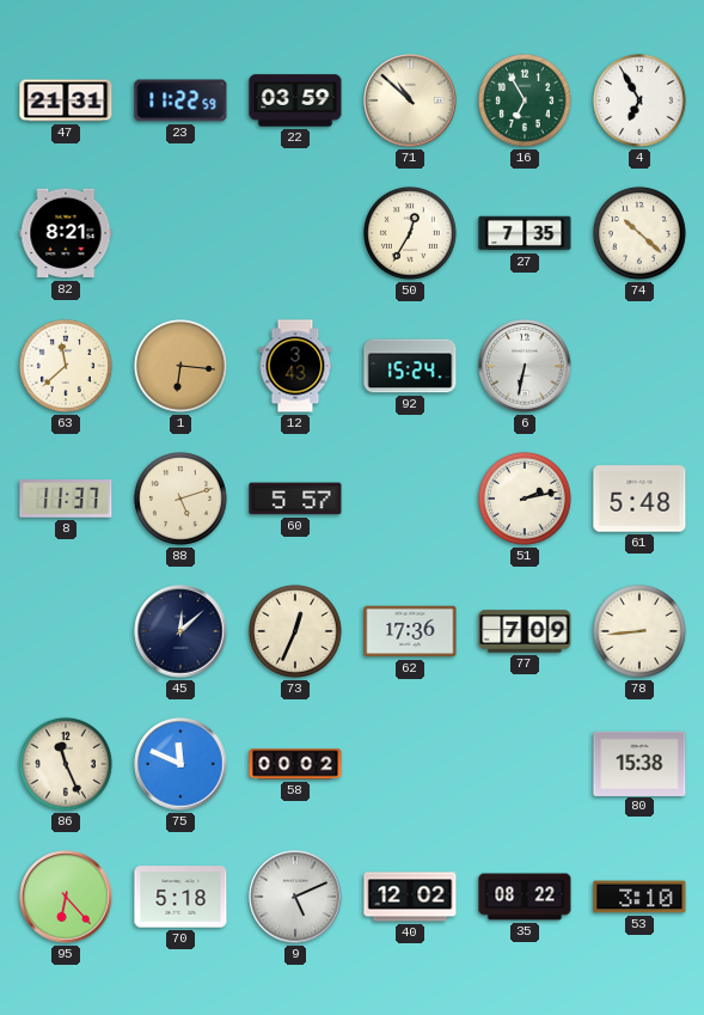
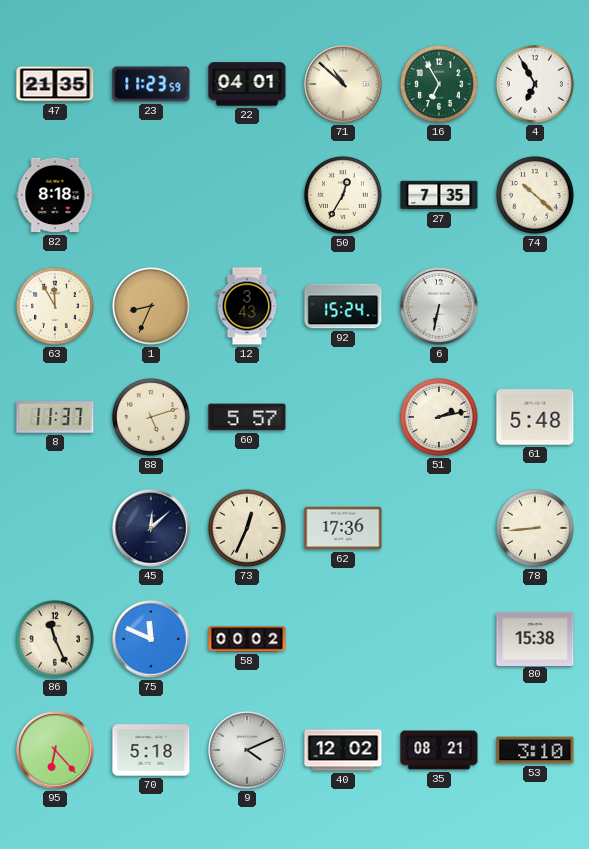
47: 21:31 -> 21:35 (55, 84)
23: 11:22 -> 11:23 (151, 84)
22: 03:59 -> 04:01 (247, 84)
82: 8:21 -> 8:18 (55, 195)
63: 11:38 -> 11:55 (55, 306)
1: 6:16 -> 8:34 (151, 306)
77: 7:09 -> none (525, 631)
9: 5:11 -> 4:11 (247, 750)
35: 08:22 -> 08:21 (439, 750)
